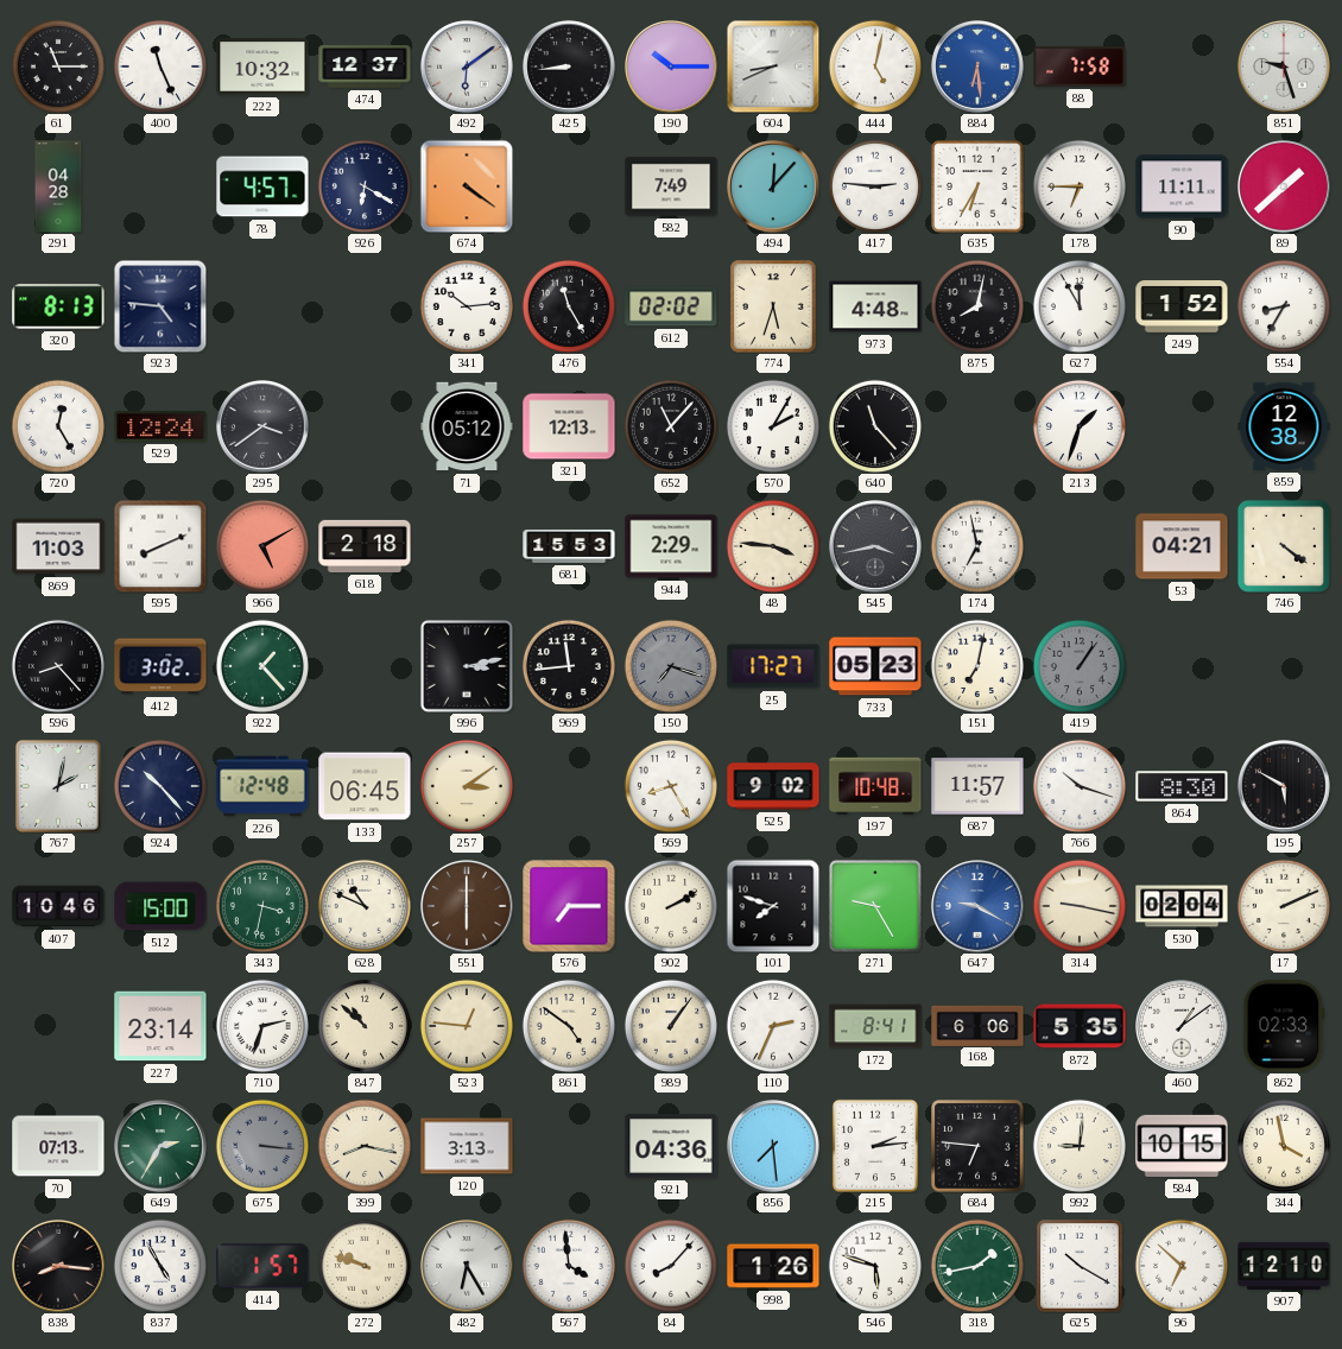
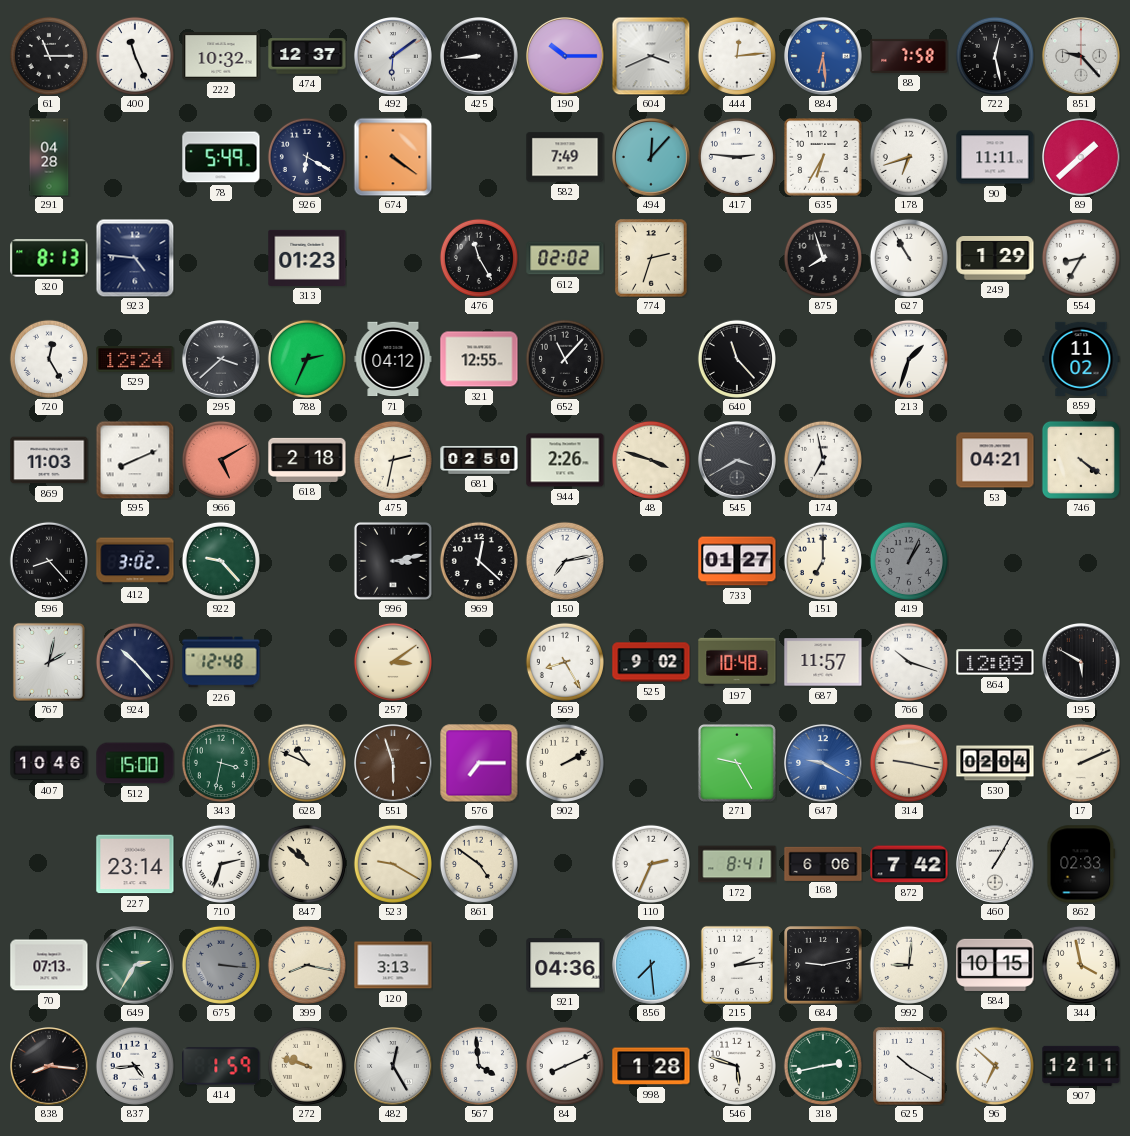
604: 8:41 -> 3:41 (651, 56)
444: 5:02 -> 12:14 (737, 56)
722: none -> 12:28 (995, 56)
851: 9:27 -> 9:23 (1082, 57)
78: 4:57 -> 5:49 (221, 157)
178: 6:45 -> 6:42 (909, 157)
313: none -> 01:23 (307, 258)
341: 10:14 -> none (467, 306)
774: 5:33 -> 2:33 (651, 258)
973: 4:48 -> none (875, 306)
875: 8:02 -> 7:57 (823, 258)
627: 11:55 -> 10:55 (909, 258)
249: 1:52 -> 1:29 (995, 258)
295: 3:39 -> 3:38 (222, 360)
788: none -> 2:34 (307, 359)
71: 05:12 -> 04:12 (393, 359)
321: 12:13 -> 12:55 (479, 359)
570: 2:05 -> none (773, 426)
859: 12:38 -> 11:02 (1081, 359)
475: none -> 2:32 (393, 460)
681: 15:53 -> 02:50 (479, 460)
944: 2:29 -> 2:26 (565, 460)
48: 3:46 -> 3:48 (651, 460)
545: 3:43 -> 3:40 (738, 461)
922: 1:23 -> 9:23 (221, 561)
969: 11:44 -> 12:22 (479, 561)
150: 7:18 -> 7:13 (565, 561)
150 dial: grey -> white (565, 561)
25: 17:27 -> none (773, 666)
733: 05:23 -> 01:27 (737, 561)
151: 7:02 -> 7:00 (823, 561)
419: 1:06 -> 1:04 (909, 561)
133: 06:45 -> none (365, 786)
864: 8:30 -> 12:09 (995, 662)
551: 6:00 -> 5:57 (394, 764)
101: 7:48 -> none (773, 906)
523: 12:46 -> 9:20 (393, 864)
989: 1:06 -> none (671, 1026)
872: 5:35 -> 7:42 (909, 864)
460: 1:09 -> 1:05 (996, 865)
684: 6:46 -> 9:13 (823, 965)
837: 4:55 -> 4:44 (135, 1066)
414: 1:57 -> 1:59 (221, 1066)
482: 6:25 -> 12:25 (394, 1067)
84: 8:07 -> 8:11 (565, 1066)
998: 1:26 -> 1:28 (651, 1066)
318: 1:43 -> 2:43 (823, 1066)
907: 12:10 -> 12:11 (1081, 1066)
